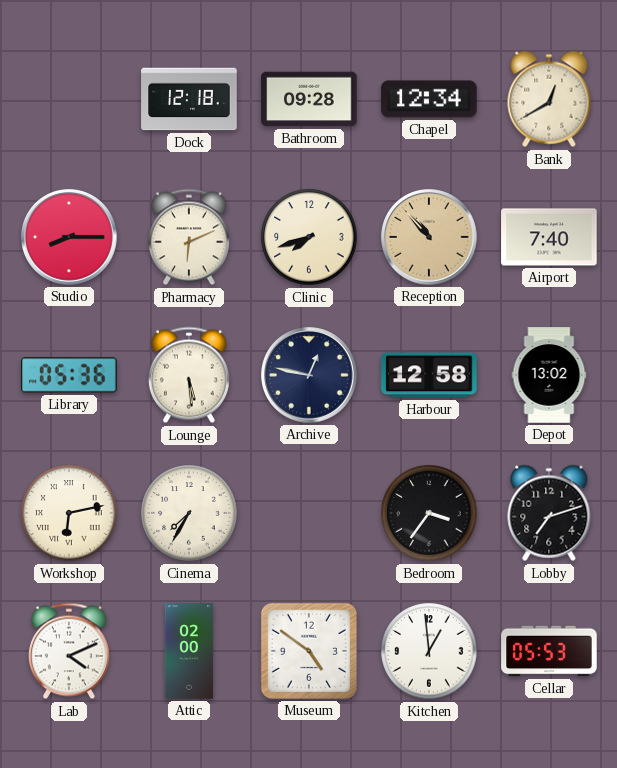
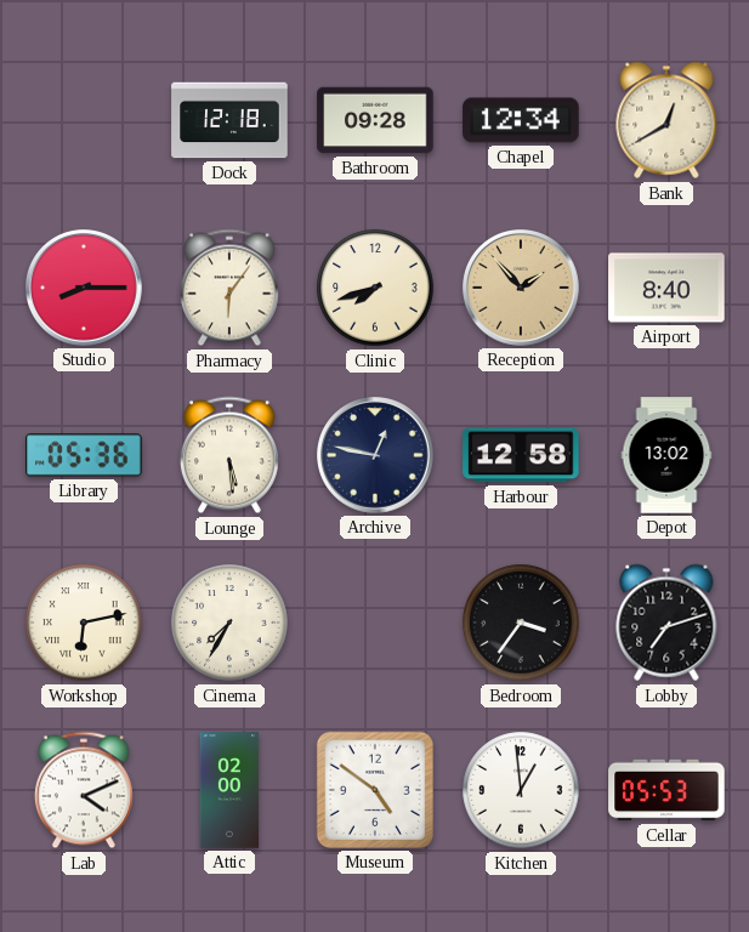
Pharmacy: 6:11 -> 6:06 (229, 288)
Reception: 10:53 -> 1:53 (521, 288)
Airport: 7:40 -> 8:40 (666, 288)
